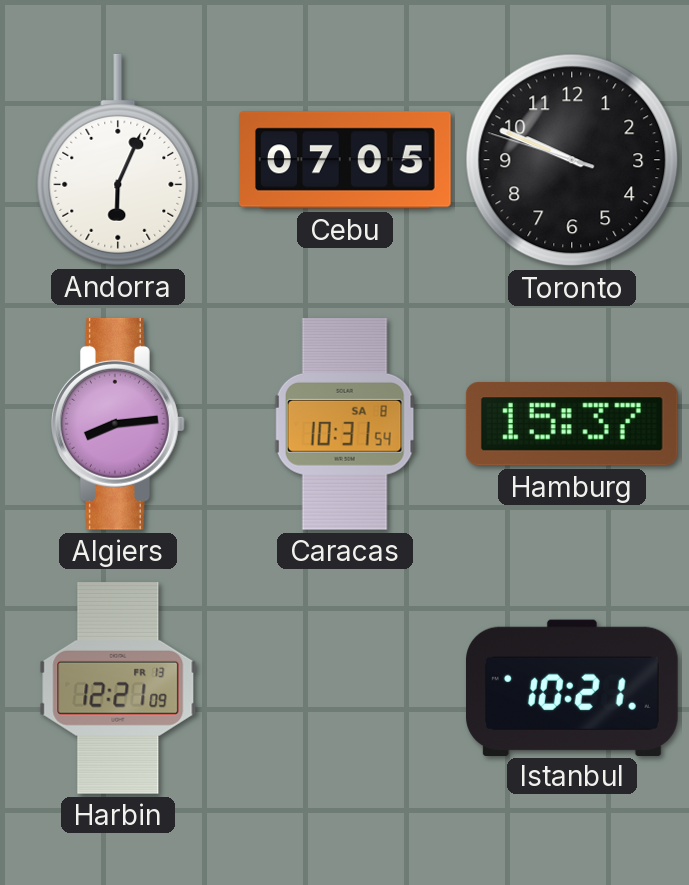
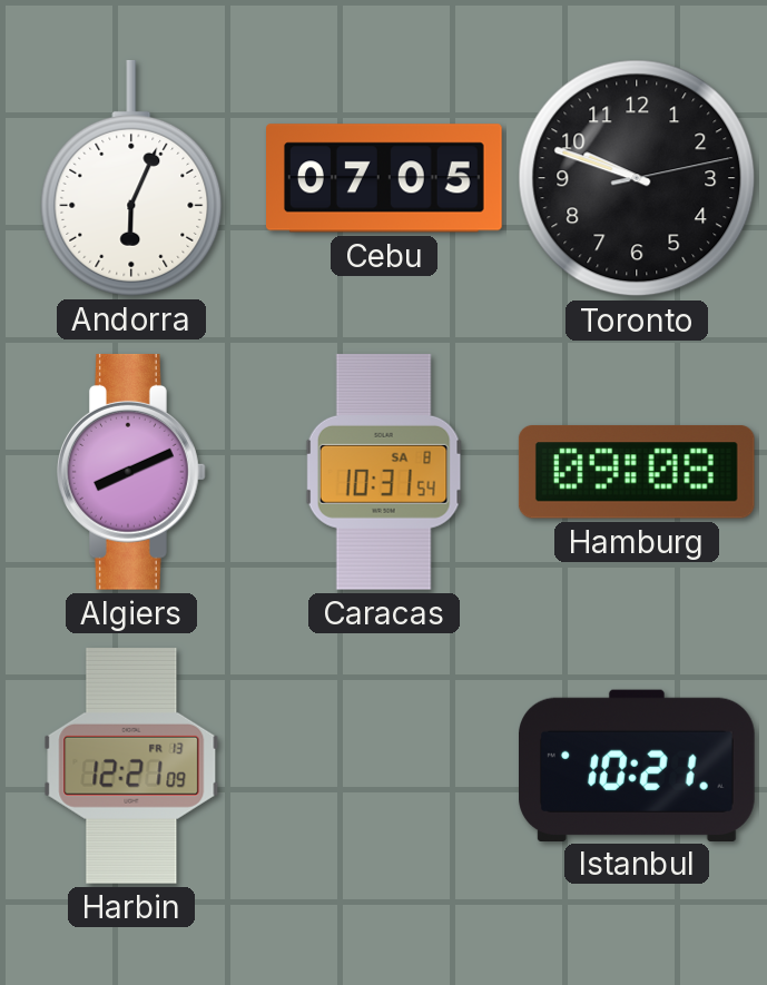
Toronto: 9:48:48 -> 9:48:13 (637, 178)
Algiers: 8:14 -> 8:11 (132, 472)
Hamburg: 15:37 -> 09:08 (637, 472)
